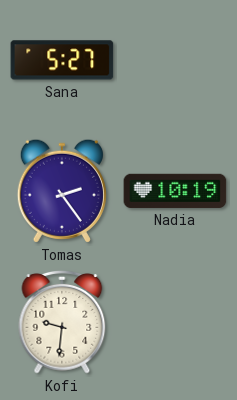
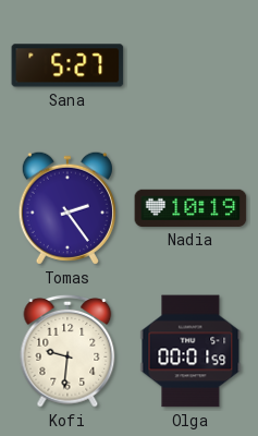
Olga: none -> 00:01 (191, 351)
